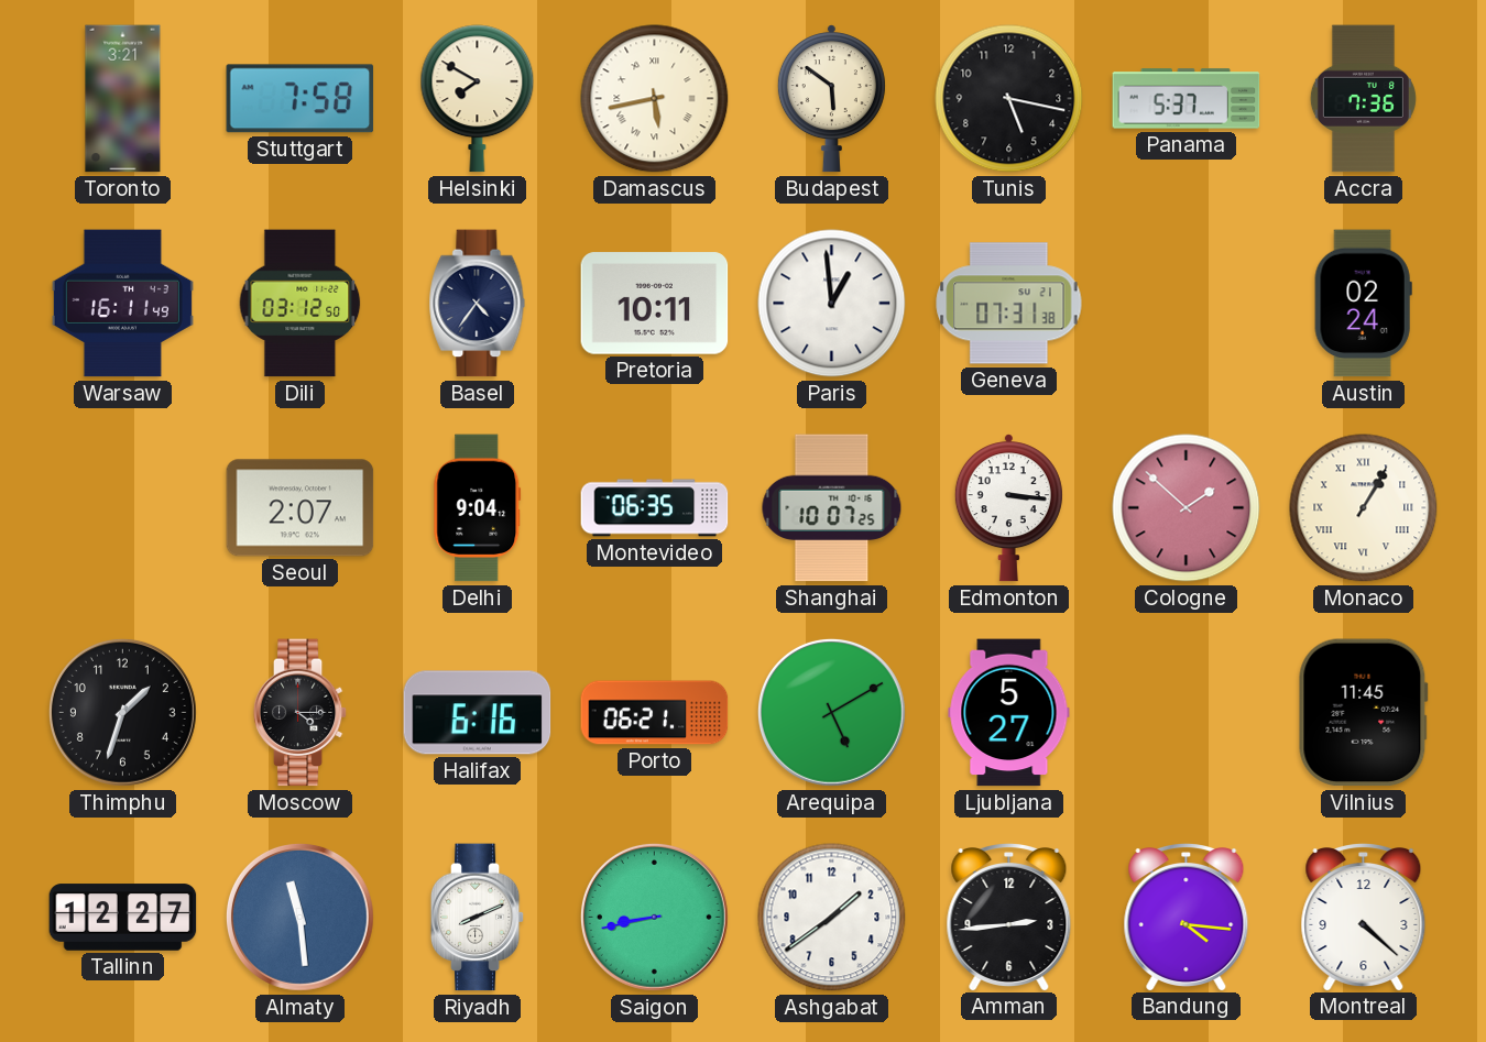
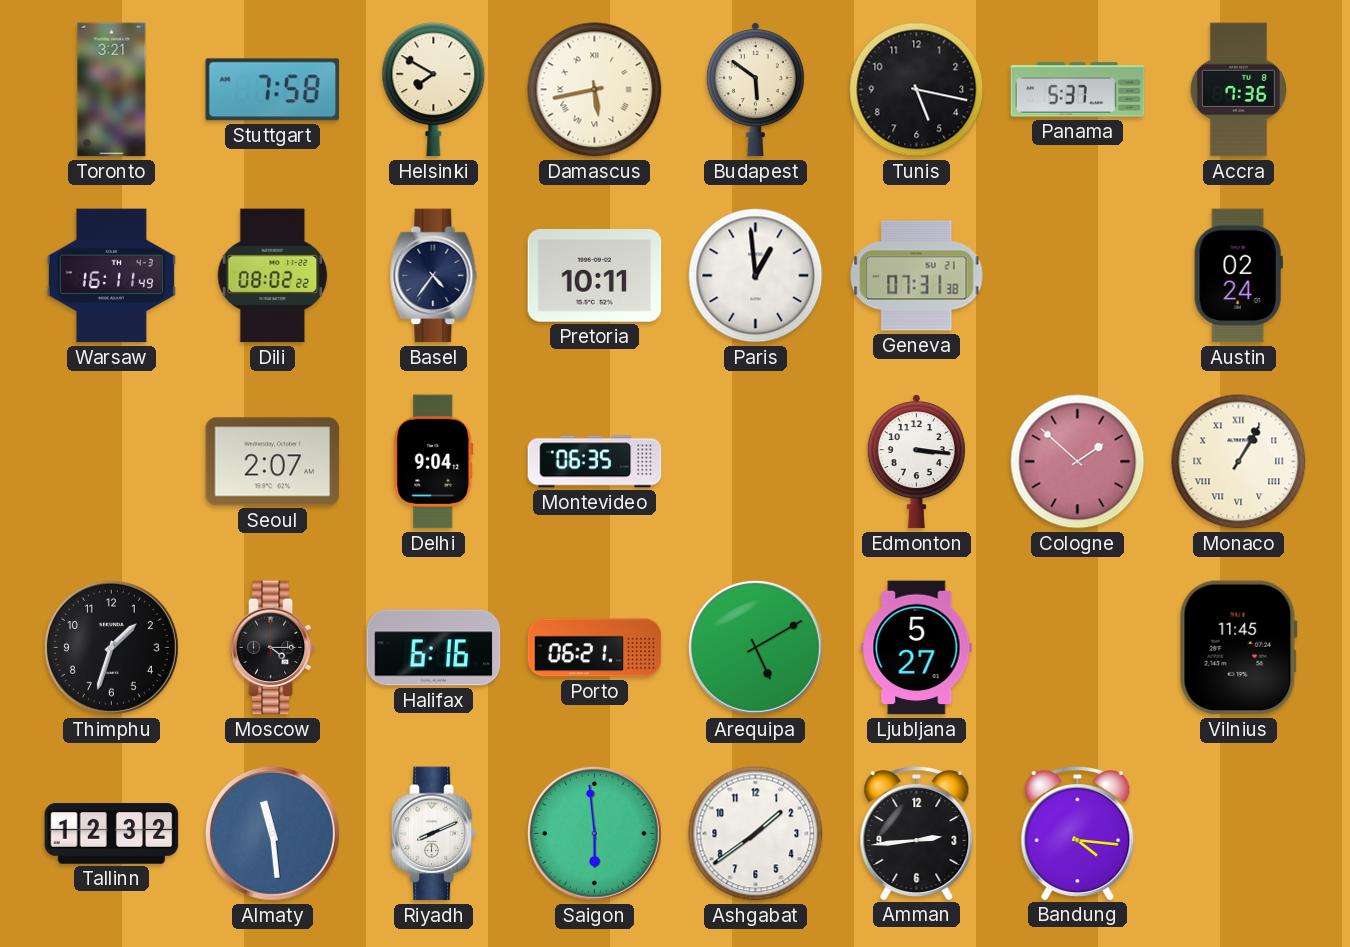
Dili: 03:12 -> 08:02 (273, 276)
Shanghai: 10:07 -> none (832, 508)
Tallinn: 12:27 -> 12:32 (112, 834)
Saigon: 8:43 -> 5:59 (594, 833)
Montreal: 4:22 -> none (1364, 918)
